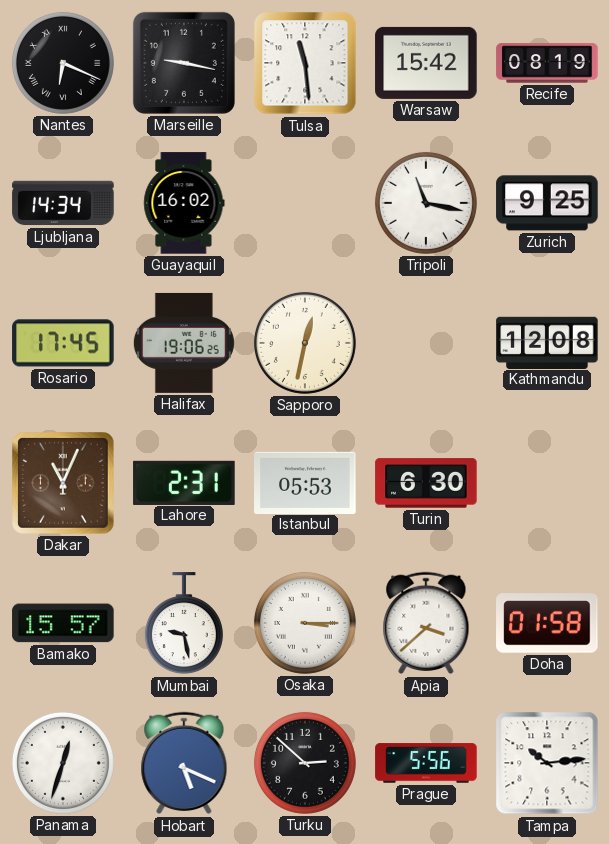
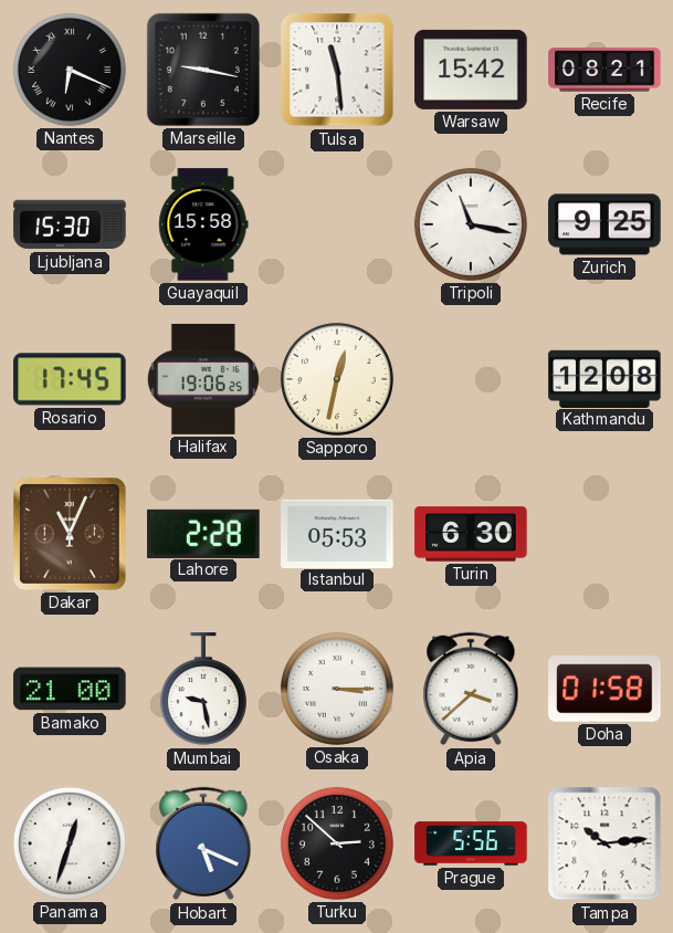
Recife: 08:19 -> 08:21 (604, 70)
Ljubljana: 14:34 -> 15:30 (70, 224)
Guayaquil: 16:02 -> 15:58 (203, 224)
Lahore: 2:31 -> 2:28 (203, 533)
Bamako: 15:57 -> 21:00 (70, 689)
